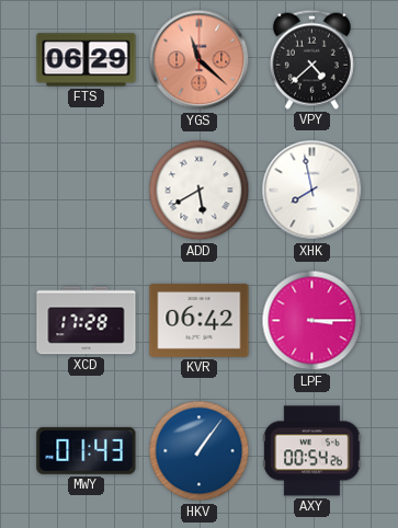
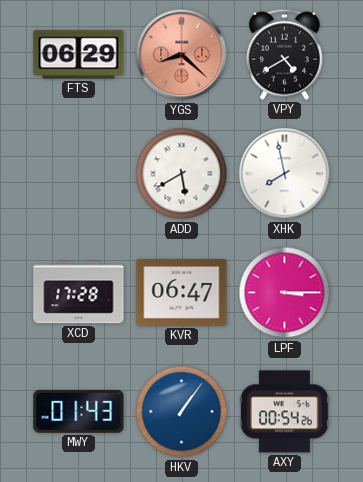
YGS: 11:22 -> 8:22 (182, 55)
VPY: 4:38 -> 4:40 (284, 54)
KVR: 06:42 -> 06:47 (182, 292)
